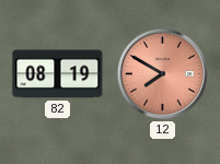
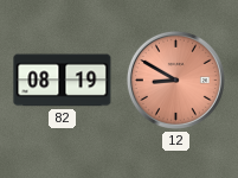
12: 7:50 -> 8:50 (175, 80)
